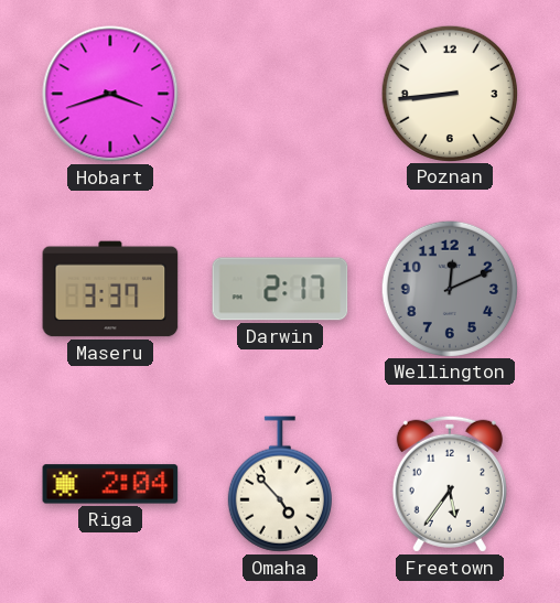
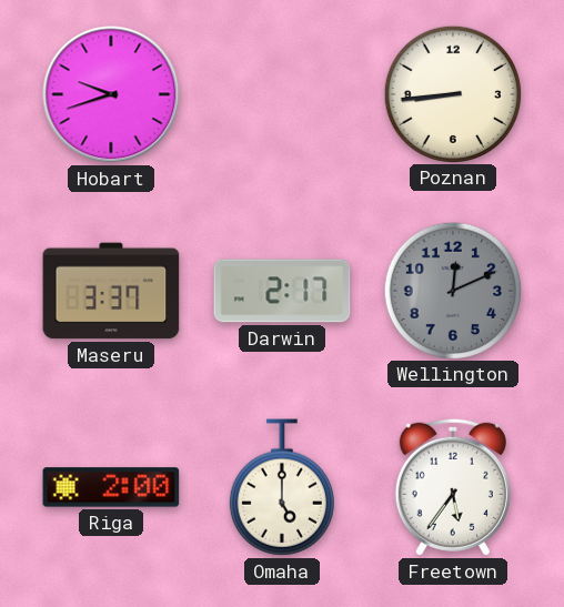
Hobart: 3:42 -> 9:42 (111, 94)
Riga: 2:04 -> 2:00 (111, 487)
Omaha: 4:53 -> 5:00 (282, 487)
